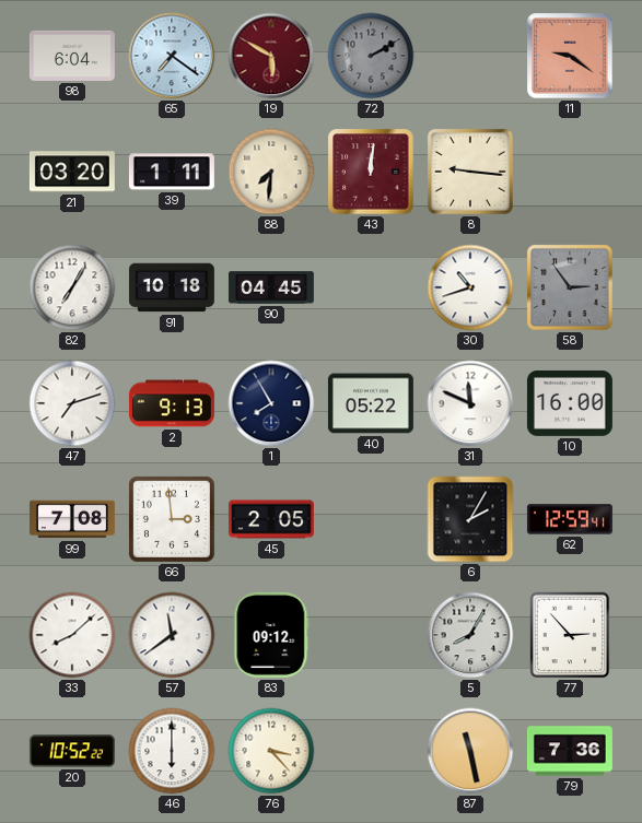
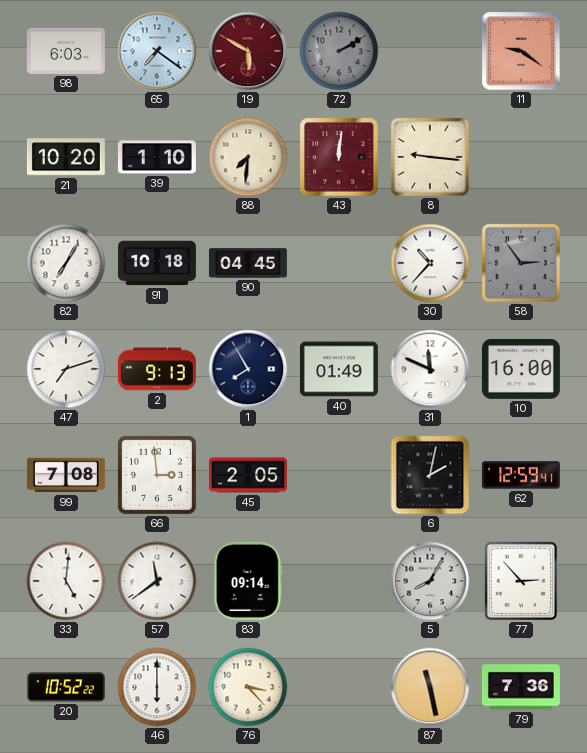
98: 6:04 -> 6:03 (66, 51)
21: 03:20 -> 10:20 (66, 157)
39: 1:11 -> 1:10 (157, 157)
30: 10:42 -> 10:37 (430, 263)
40: 05:22 -> 01:49 (339, 369)
6: 2:05 -> 2:02 (430, 475)
33: 8:08 -> 5:01 (66, 581)
83: 09:12 -> 09:14 (248, 581)
